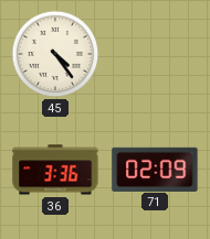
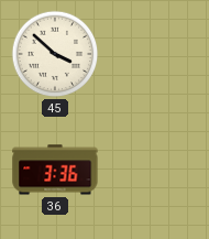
45: 4:24 -> 3:52 (55, 54)
71: 02:09 -> none (155, 169)
